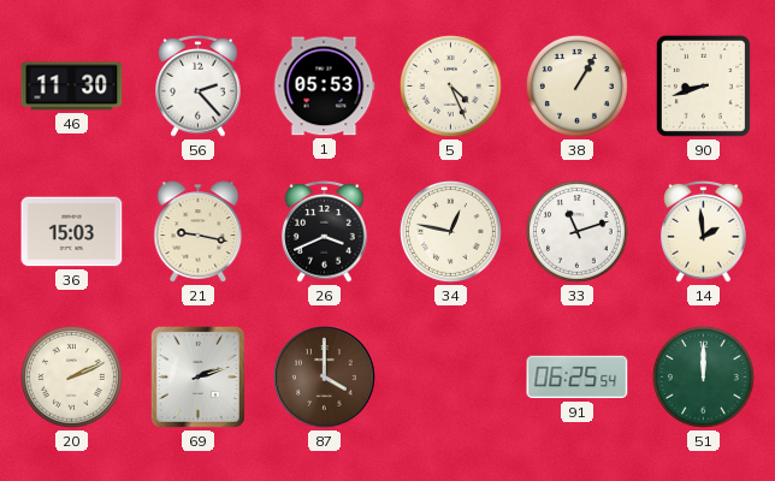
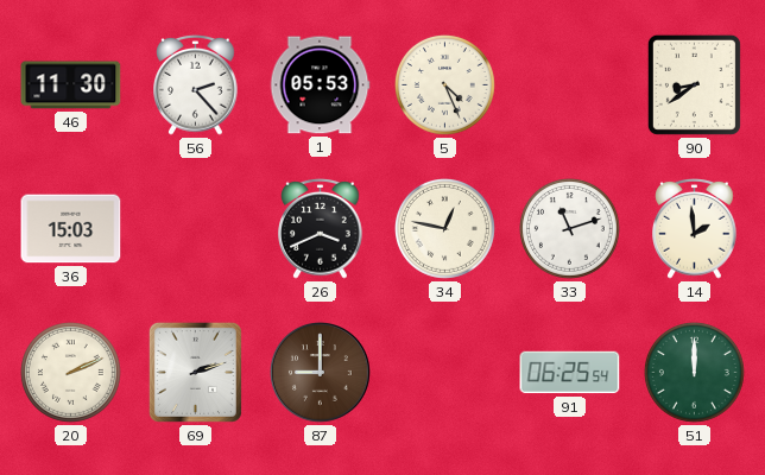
38: 1:05 -> none (576, 85)
90: 8:42 -> 8:39 (694, 84)
21: 9:17 -> none (199, 232)
87: 4:00 -> 9:00 (321, 373)
